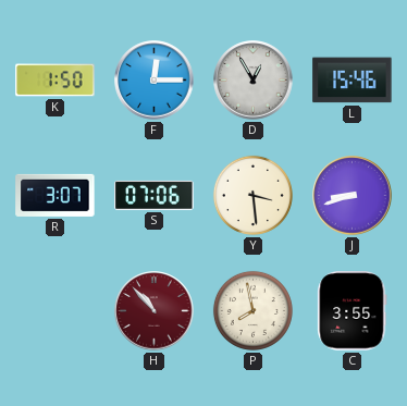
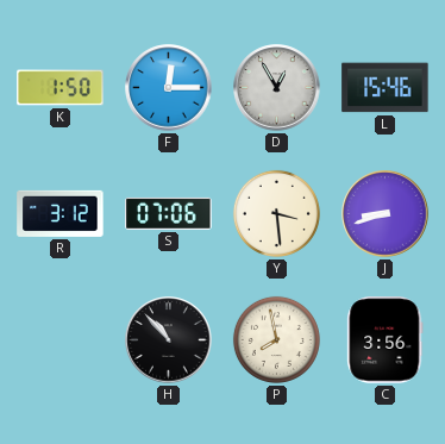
R: 3:07 -> 3:12 (61, 213)
H dial: burgundy -> black (169, 340)
C: 3:55 -> 3:56 (386, 340)
